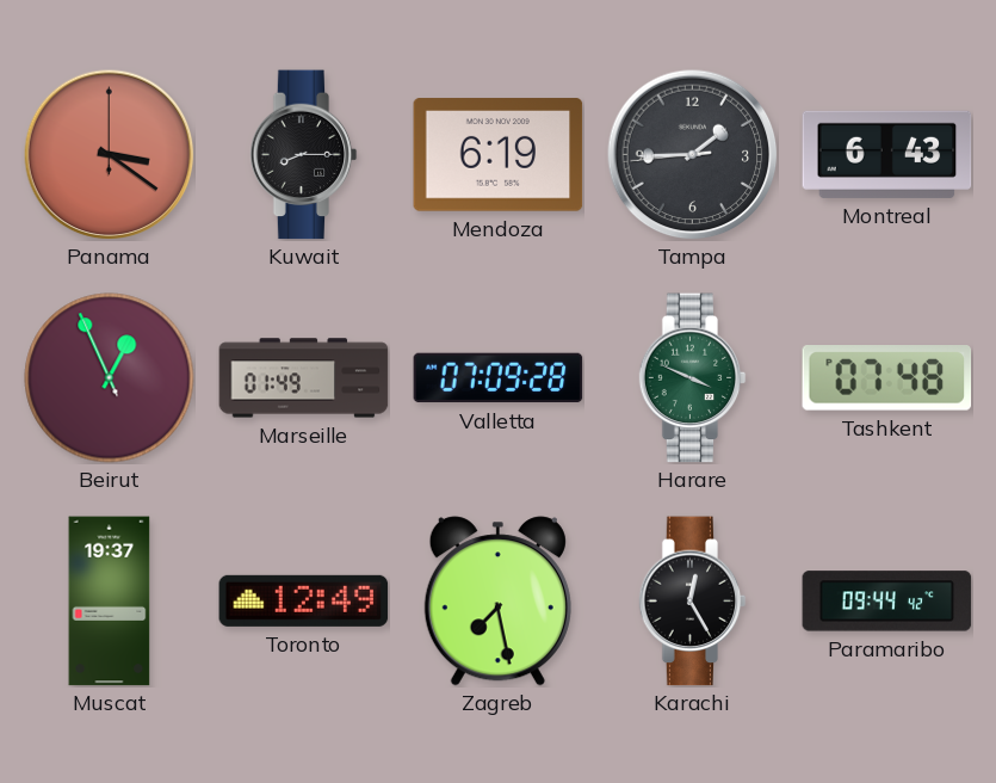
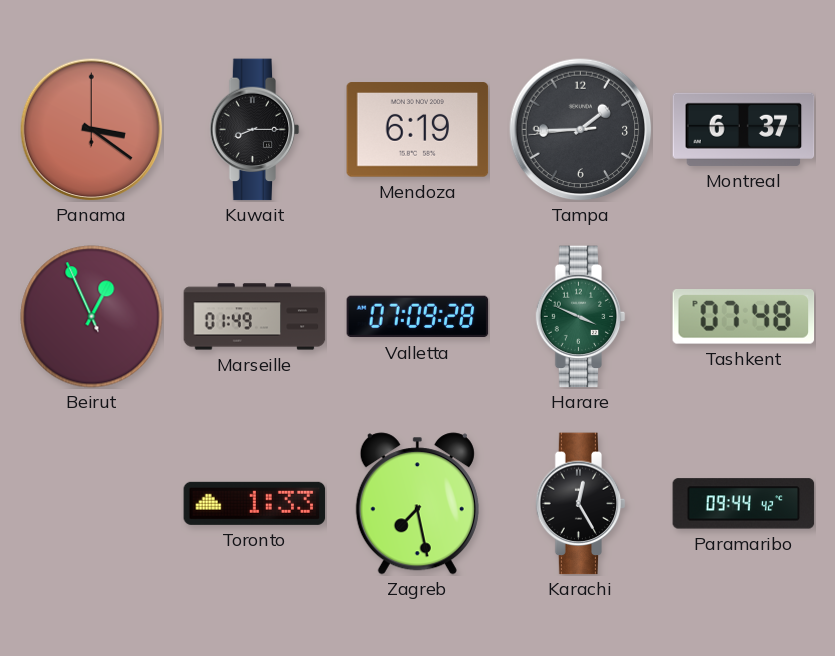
Montreal: 6:43 -> 6:37 (744, 129)
Muscat: 19:37 -> none (110, 602)
Toronto: 12:49 -> 1:33 (255, 503)
